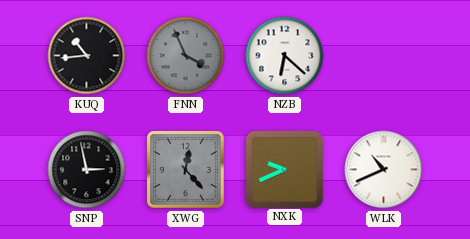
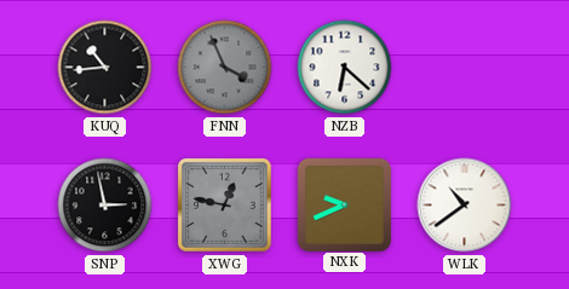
XWG: 12:23 -> 12:47 (224, 204)
WLK: 10:41 -> 10:39 (465, 206)
